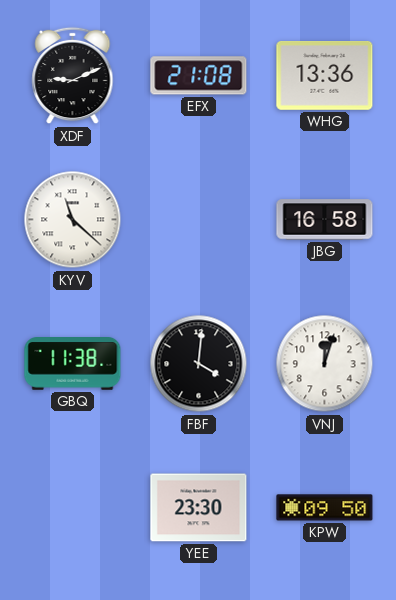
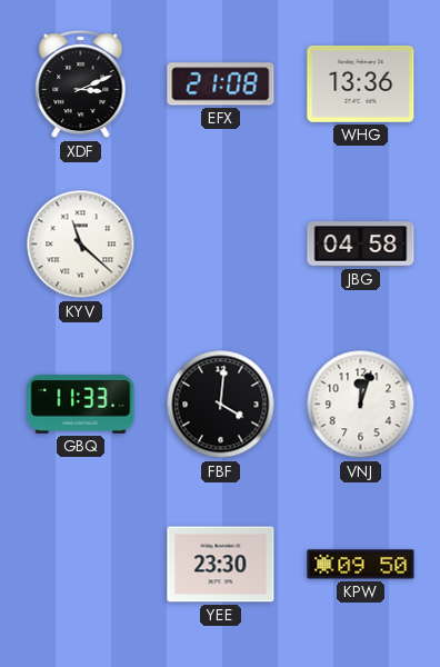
XDF: 9:11 -> 3:11 (81, 84)
JBG: 16:58 -> 04:58 (361, 245)
GBQ: 11:38 -> 11:33 (81, 405)
